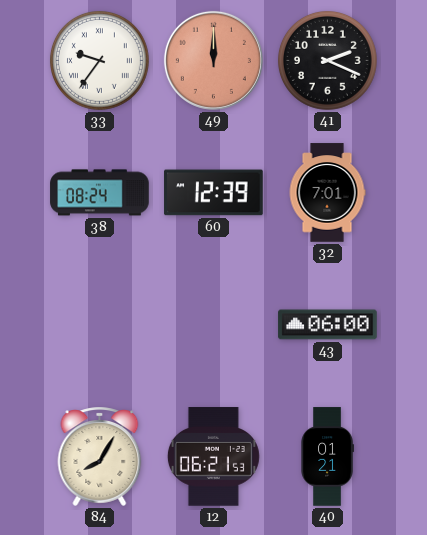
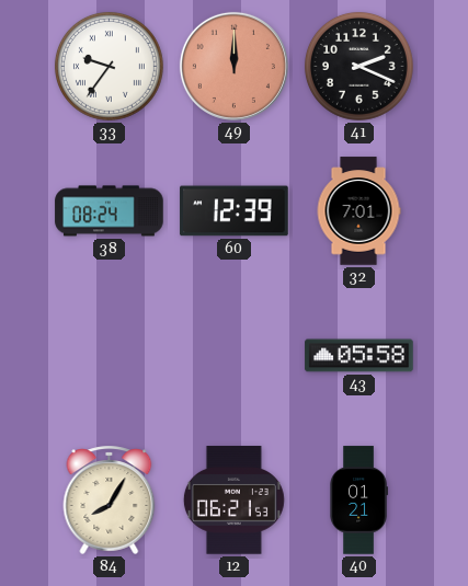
43: 06:00 -> 05:58 (359, 356)
